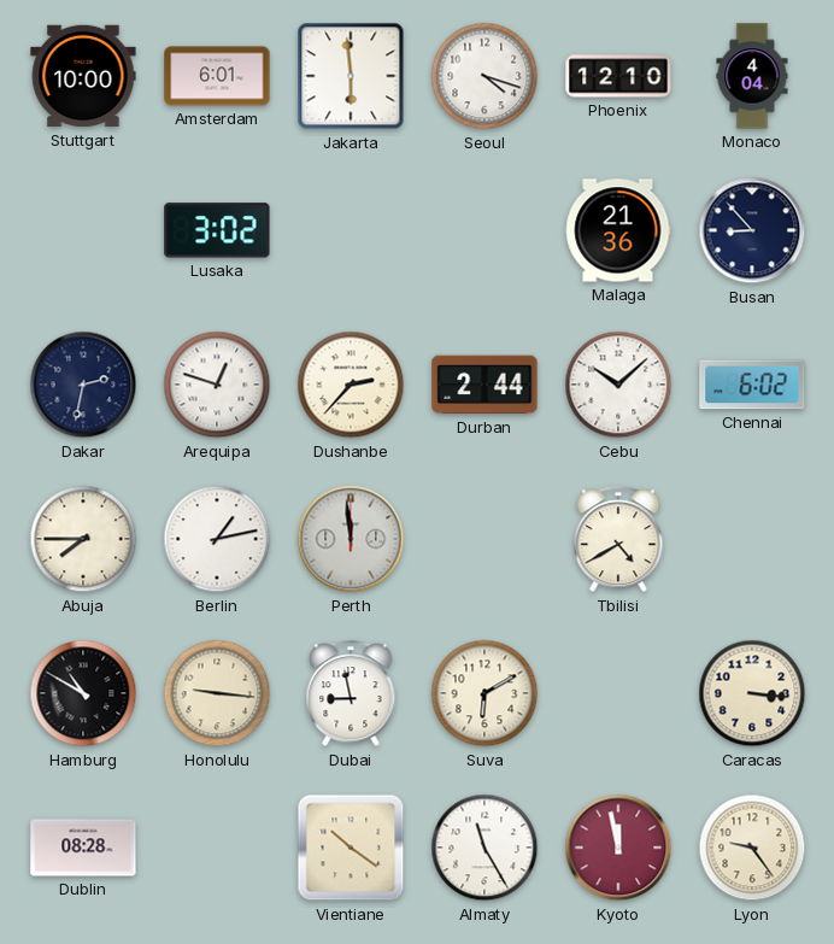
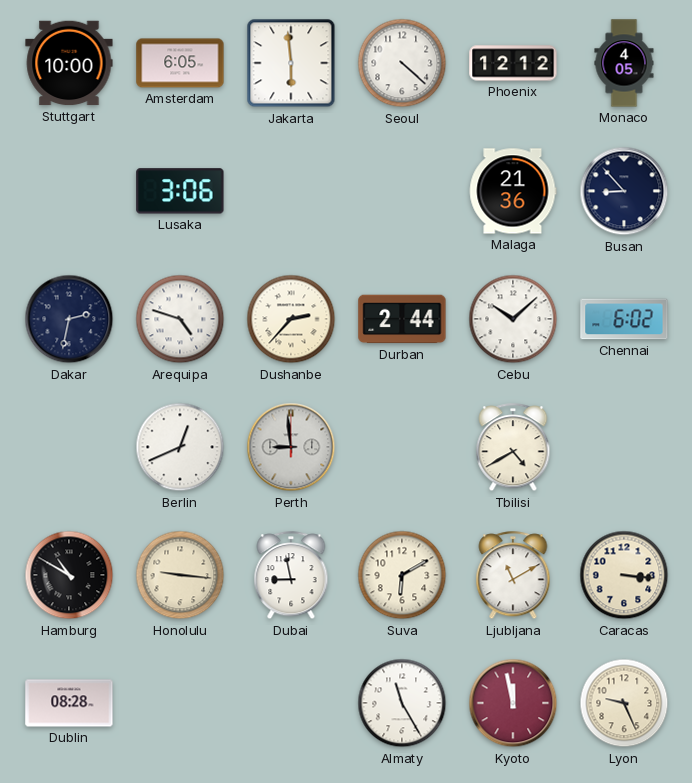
Amsterdam: 6:01 -> 6:05 (180, 63)
Seoul: 4:18 -> 4:22 (402, 63)
Phoenix: 12:10 -> 12:12 (513, 63)
Monaco: 4:04 -> 4:05 (624, 63)
Lusaka: 3:02 -> 3:06 (180, 191)
Arequipa: 12:48 -> 4:48 (180, 319)
Abuja: 7:45 -> none (83, 539)
Berlin: 1:13 -> 12:41 (180, 447)
Perth: 11:59 -> 8:59 (291, 447)
Ljubljana: none -> 11:10 (513, 576)
Vientiane: 10:21 -> none (351, 848)
Lyon: 9:24 -> 9:26 (624, 703)
